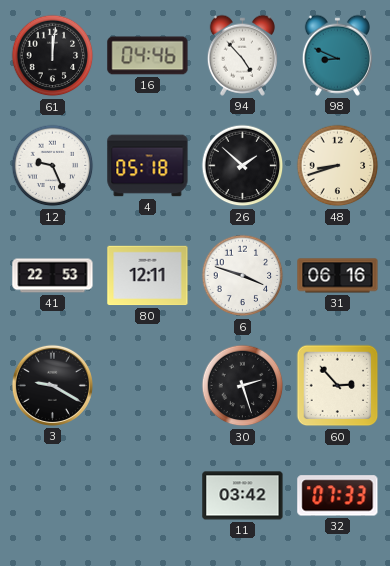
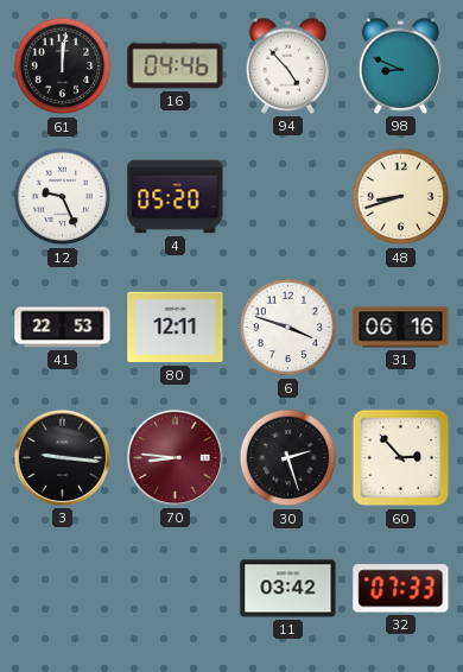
4: 05:18 -> 05:20 (176, 197)
26: 1:52 -> none (243, 166)
3: 9:20 -> 9:16 (62, 457)
70: none -> 8:46 (175, 457)
